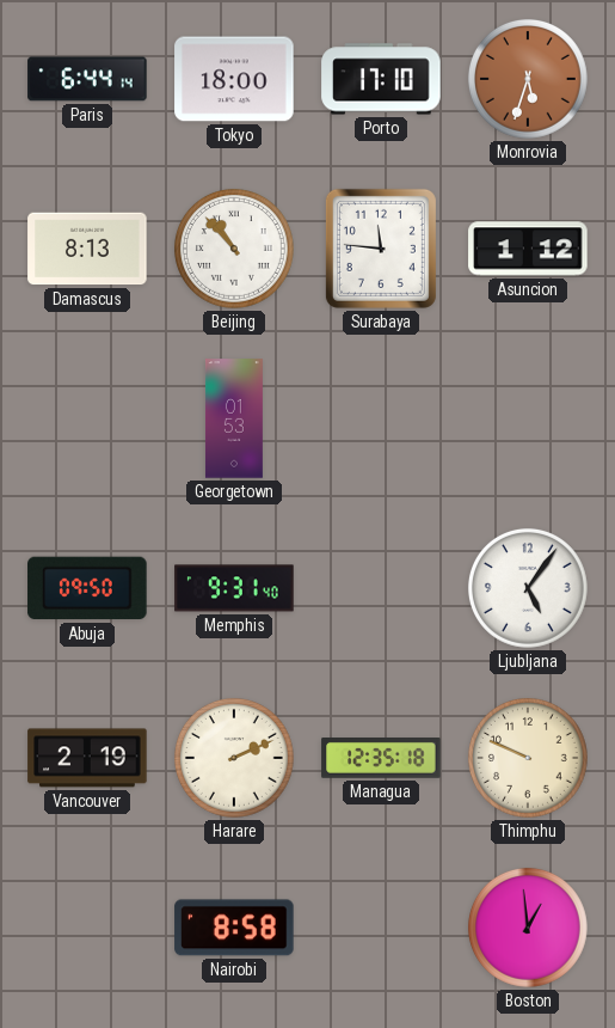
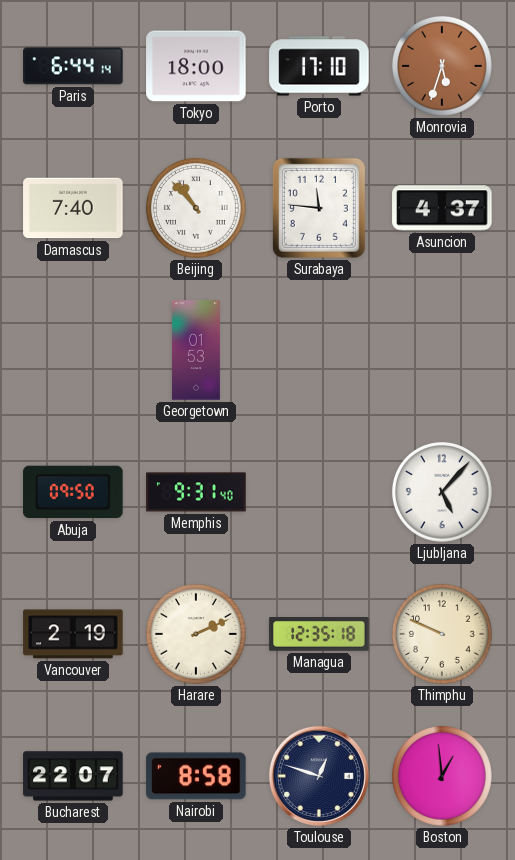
Damascus: 8:13 -> 7:40 (73, 208)
Asuncion: 1:12 -> 4:37 (442, 208)
Ljubljana: 5:06 -> 5:07 (442, 492)
Bucharest: none -> 22:07 (73, 776)
Toulouse: none -> 12:48 (319, 776)
